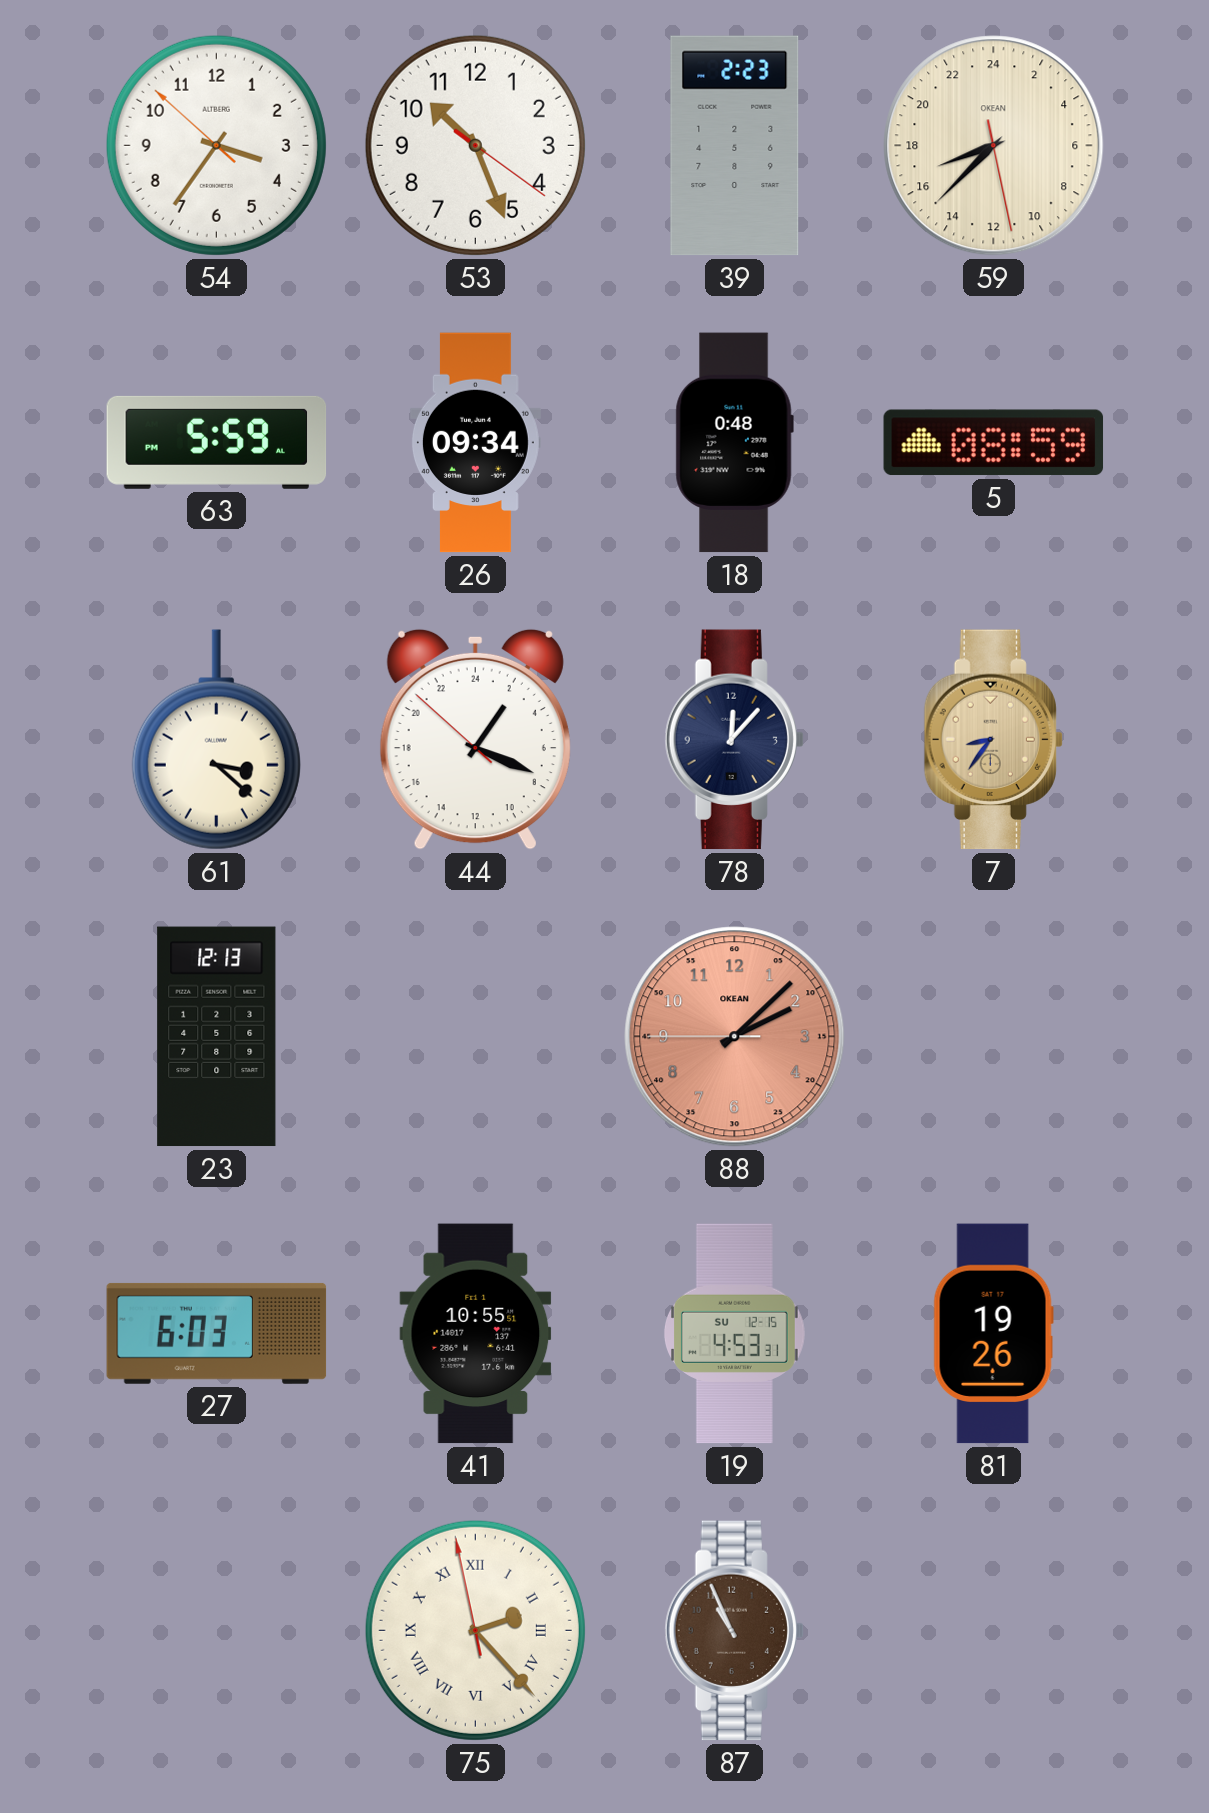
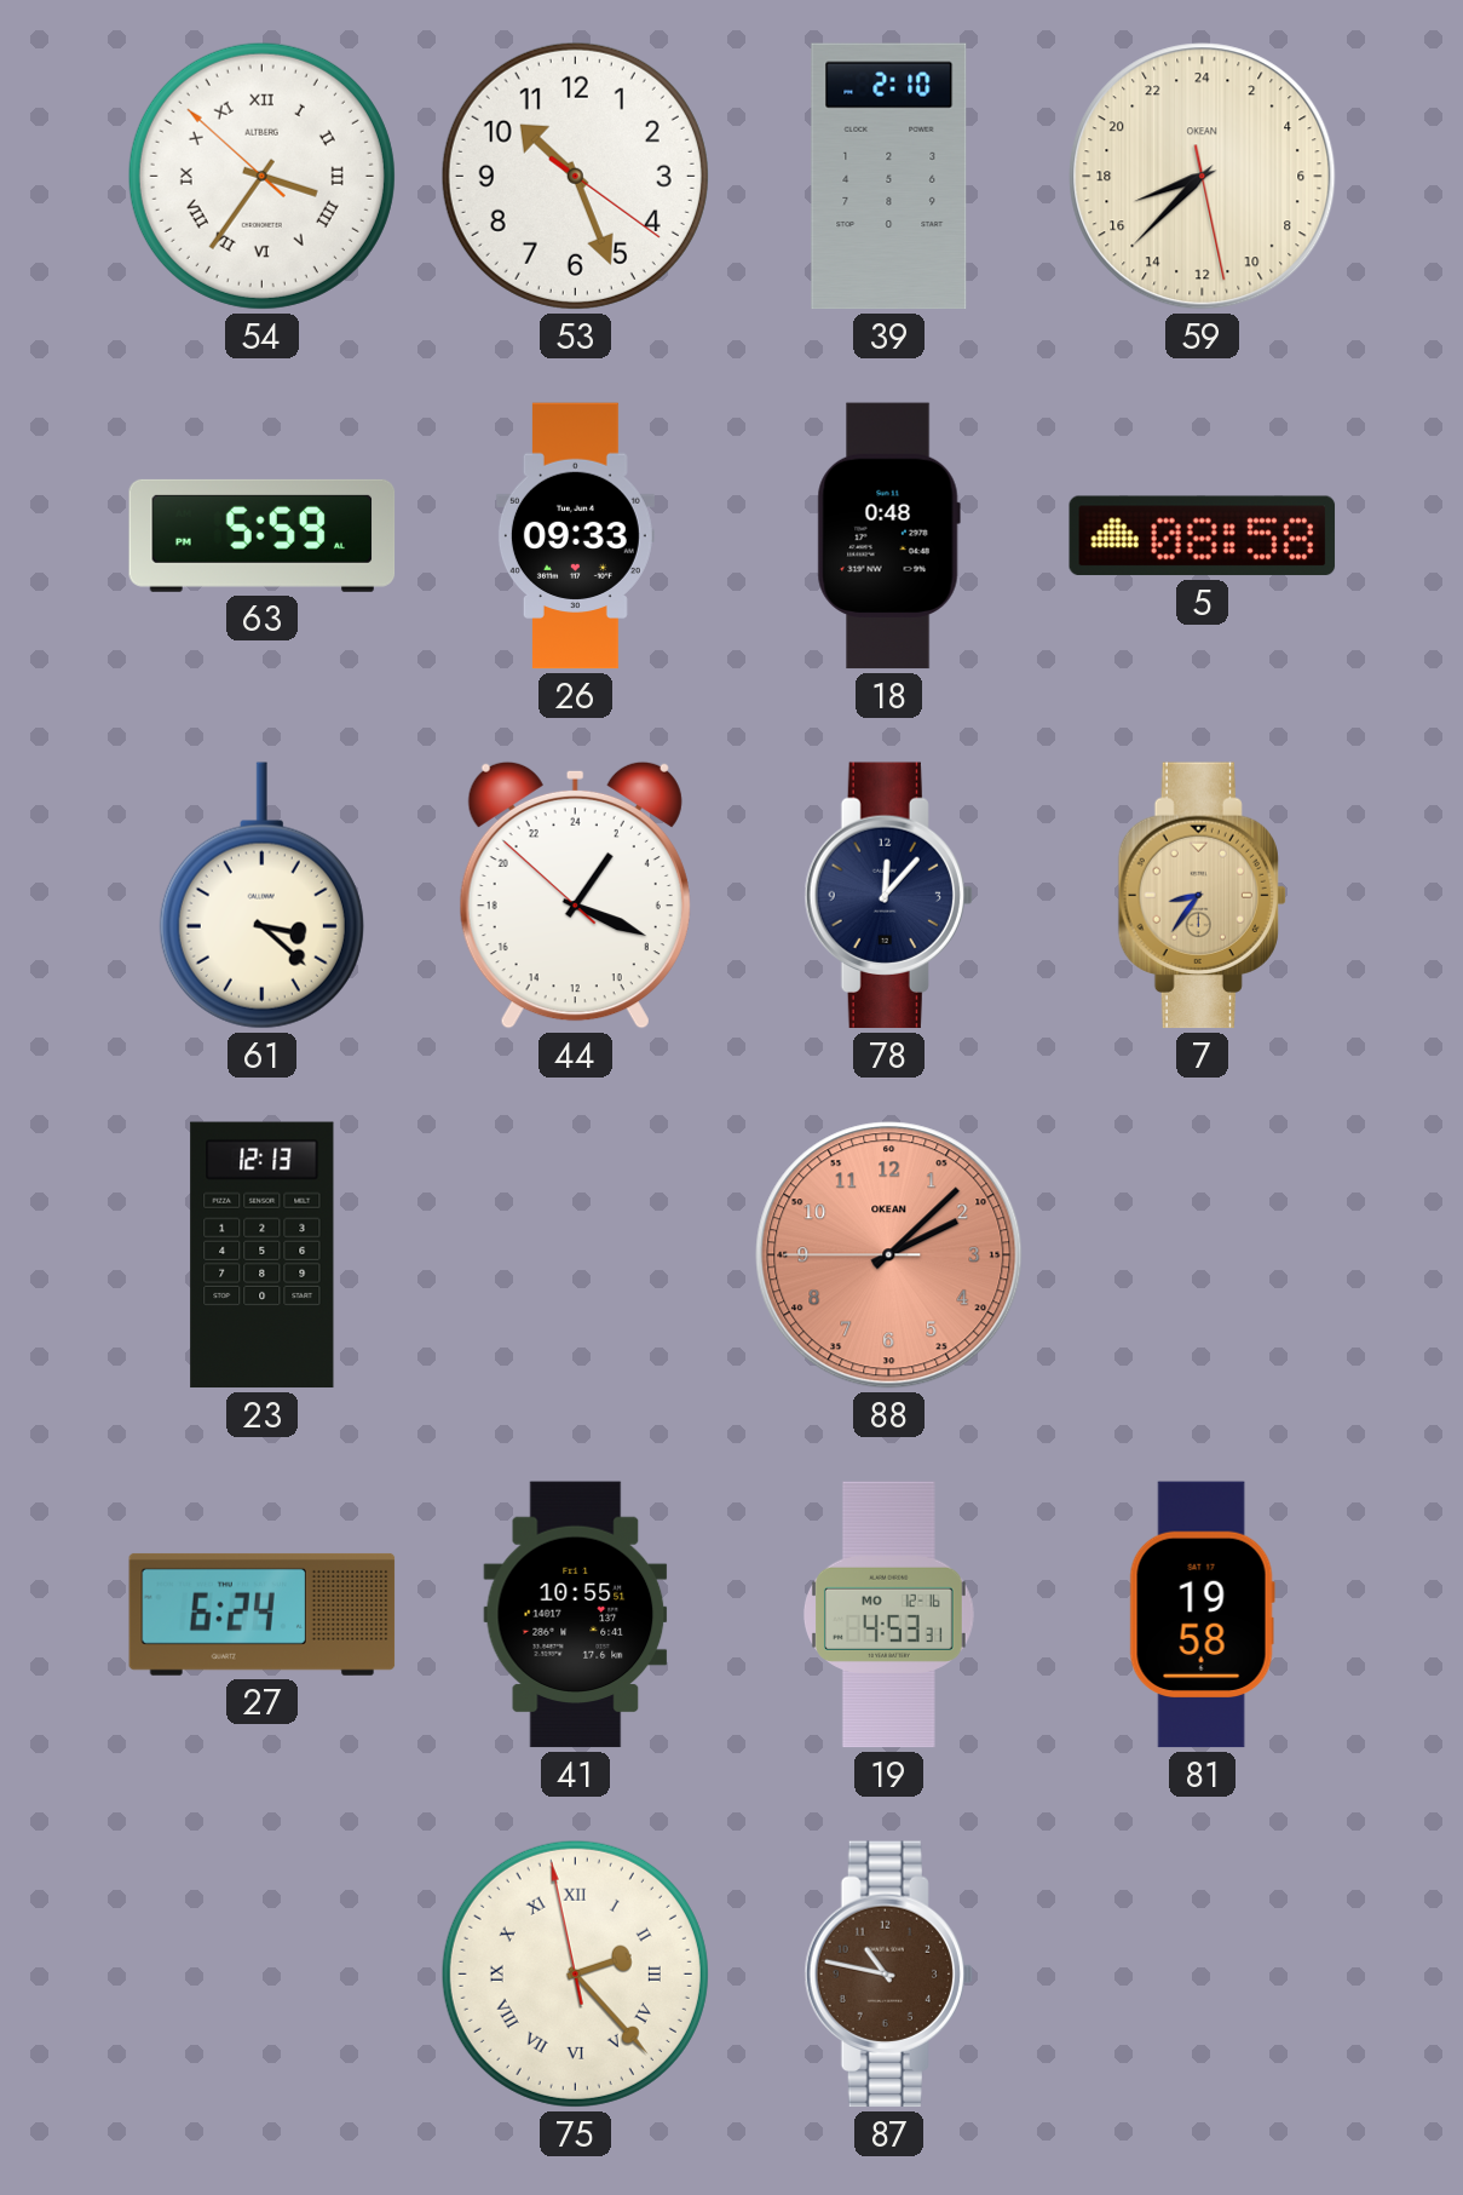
54 numerals: Arabic -> Roman (261, 176)
39: 2:23 -> 2:10 (889, 177)
26: 09:34 -> 09:33 (575, 536)
5: 08:59 -> 08:58 (1203, 536)
27: 6:03 -> 6:24 (263, 1614)
19 date: SU 12-15 -> MO 12-16 (889, 1615)
81: 19:26 -> 19:58 (1202, 1615)
87: 10:56 -> 10:47 (888, 1975)
